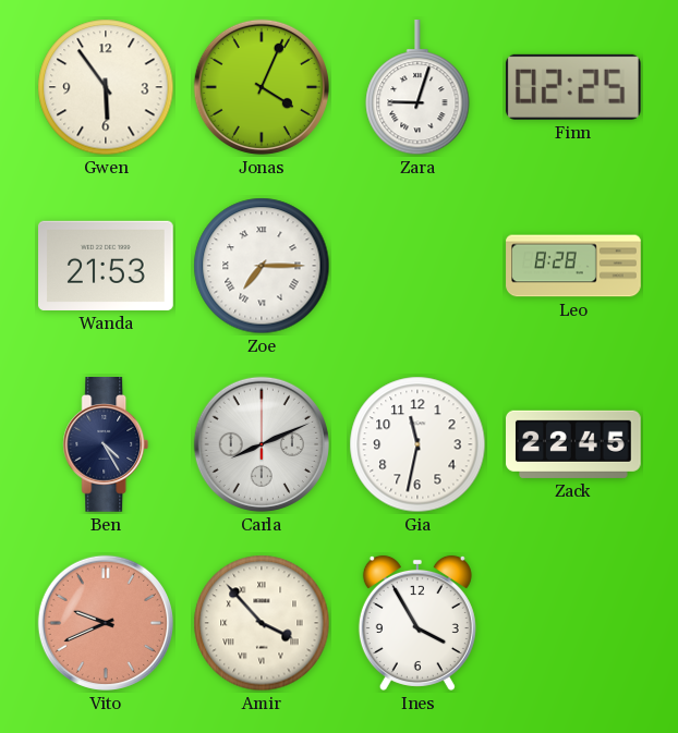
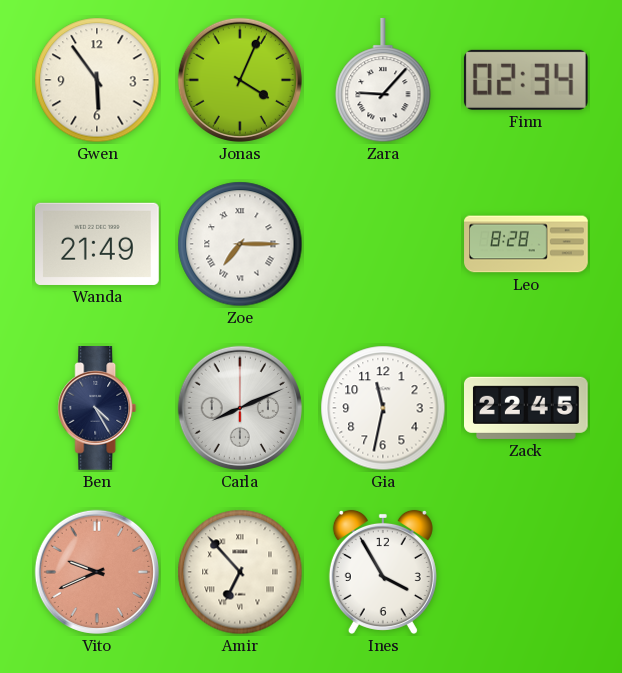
Zara: 9:03 -> 9:07 (383, 81)
Finn: 02:25 -> 02:34 (526, 80)
Wanda: 21:53 -> 21:49 (98, 244)
Amir: 3:53 -> 6:53 (240, 572)
